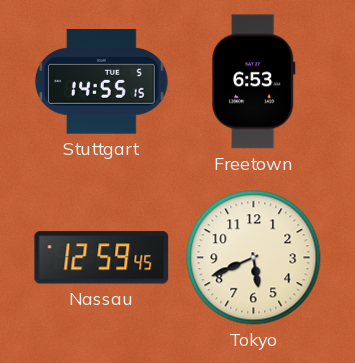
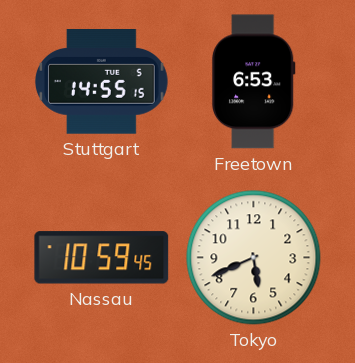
Nassau: 12:59 -> 10:59 (102, 258)
